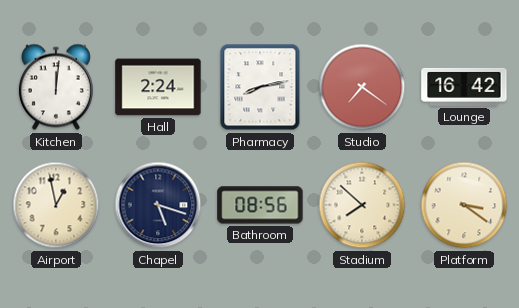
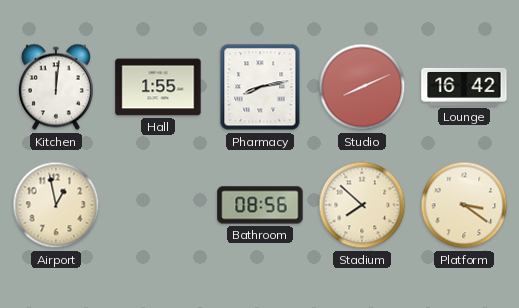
Hall: 2:24 -> 1:55 (158, 87)
Studio: 7:21 -> 8:11 (362, 87)
Chapel: 5:18 -> none (158, 205)
